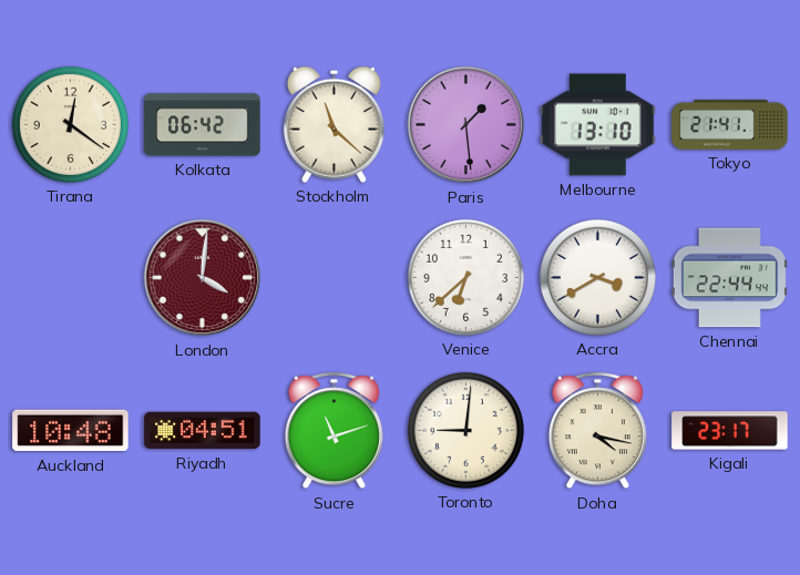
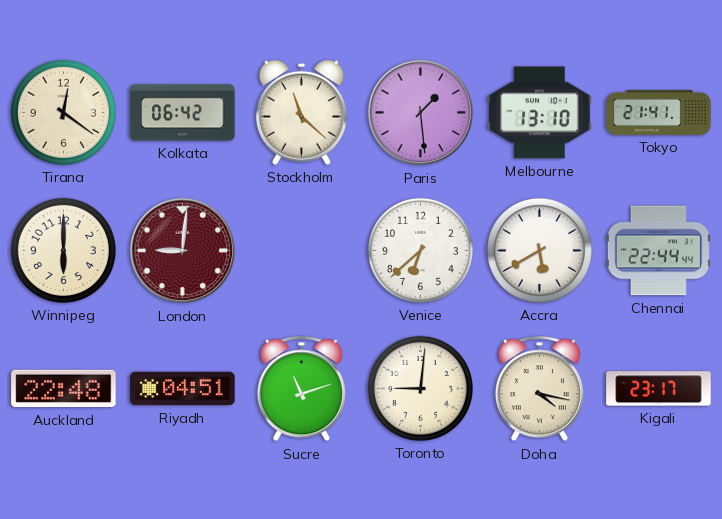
Winnipeg: none -> 6:00 (63, 250)
London: 4:01 -> 9:01 (183, 251)
Accra: 3:40 -> 5:40 (539, 250)
Auckland: 10:48 -> 22:48 (64, 389)
